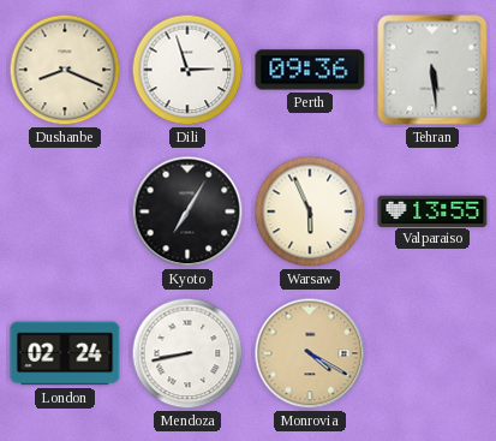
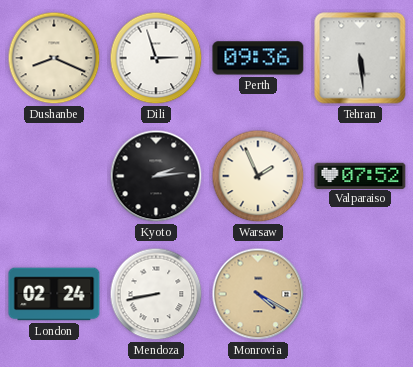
Kyoto: 7:05 -> 2:14 (156, 176)
Warsaw: 5:56 -> 1:56 (258, 176)
Valparaiso: 13:55 -> 07:52 (360, 175)
